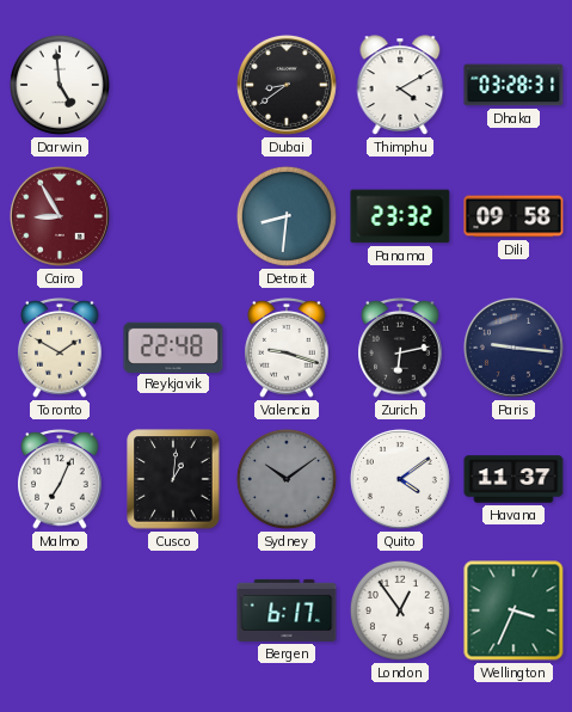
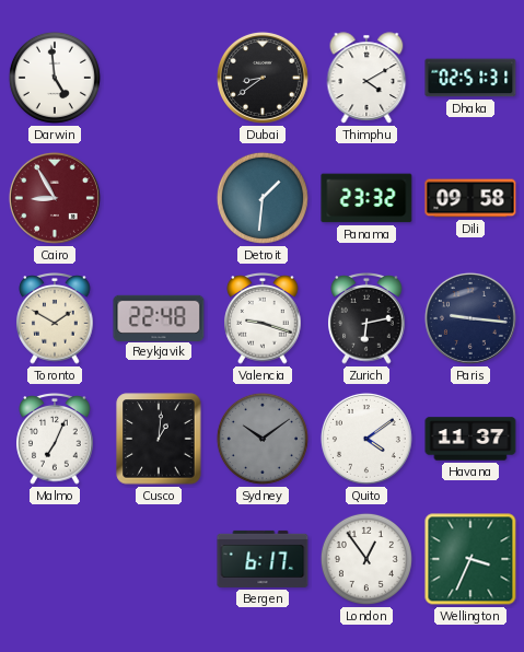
Dhaka: 03:28 -> 02:51 (470, 78)
Detroit: 8:31 -> 1:31 (263, 198)
